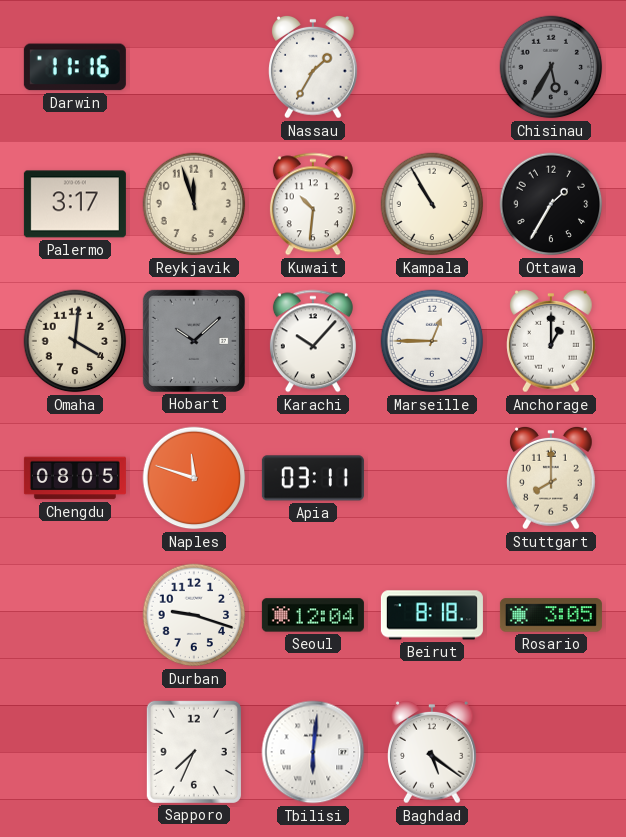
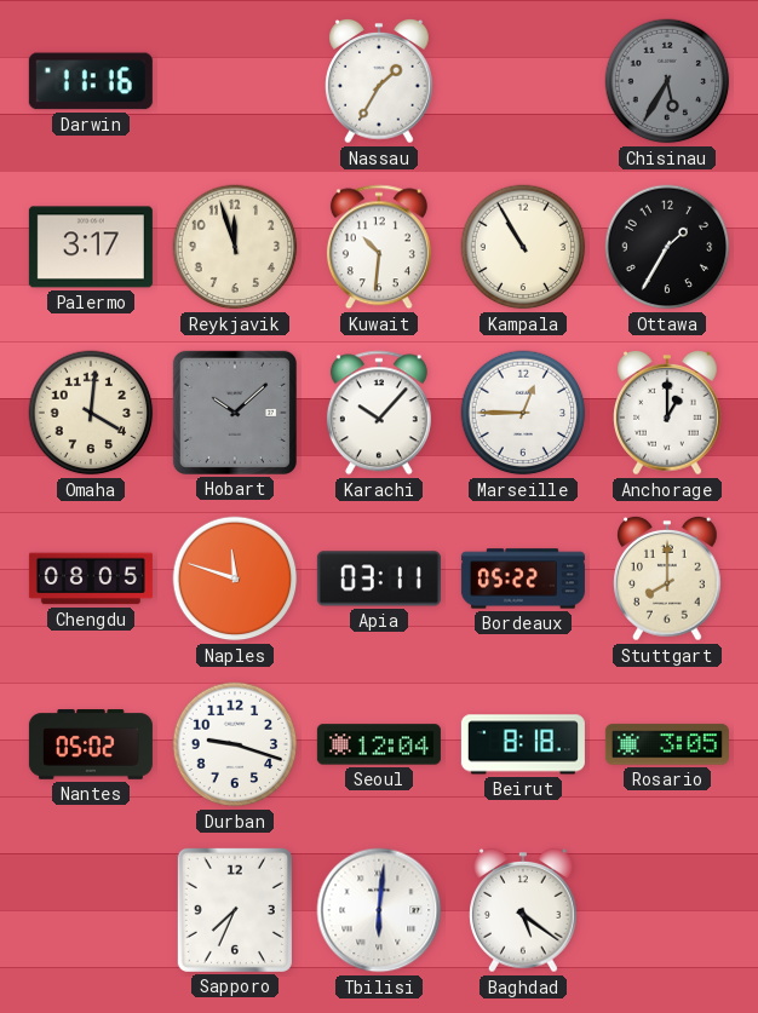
Bordeaux: none -> 05:22 (523, 579)
Nantes: none -> 05:02 (91, 744)
